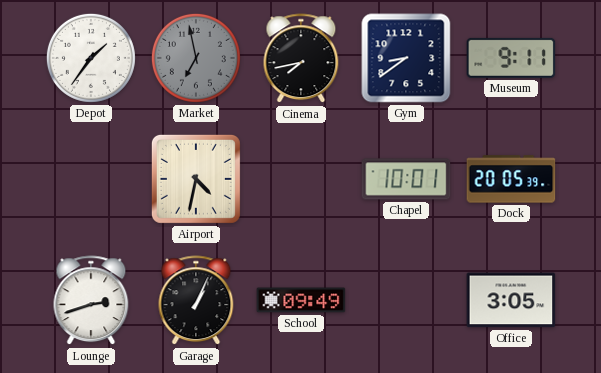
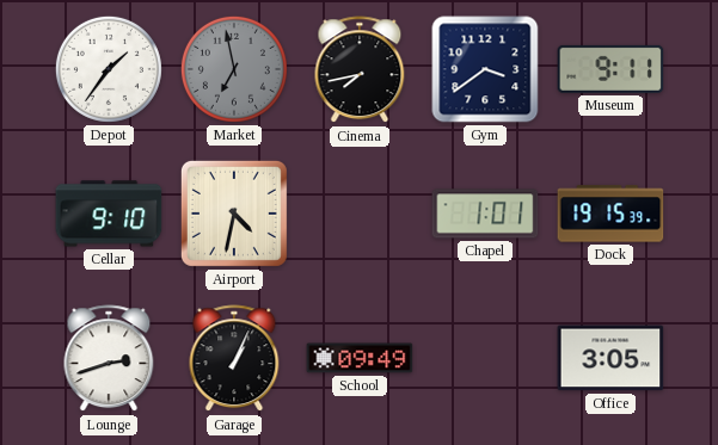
Gym: 8:39 -> 3:39 (485, 69)
Cellar: none -> 9:10 (109, 214)
Chapel: 10:01 -> 1:01 (485, 214)
Dock: 20:05 -> 19:15 (610, 214)
